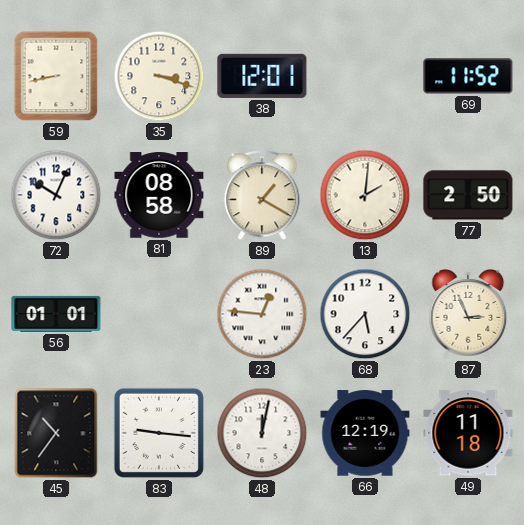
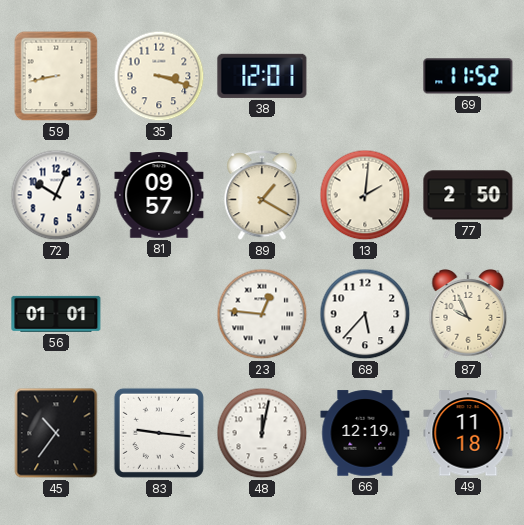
81: 08:58 -> 09:57 (159, 195)
87: 2:56 -> 9:56 (468, 315)
